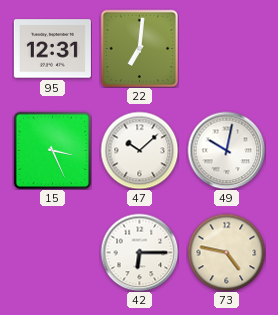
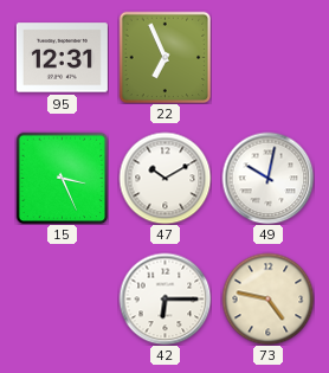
22: 7:01 -> 6:56 (164, 57)
47: 10:08 -> 10:10 (164, 178)
